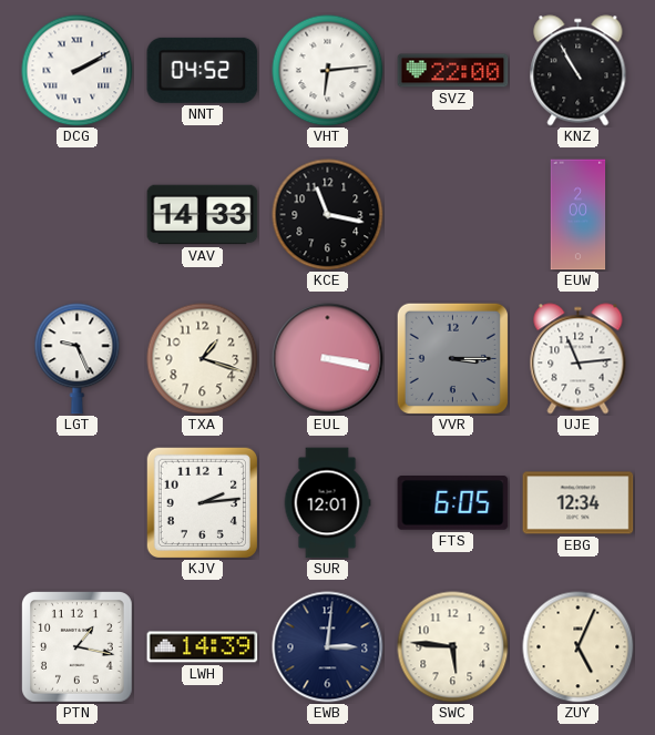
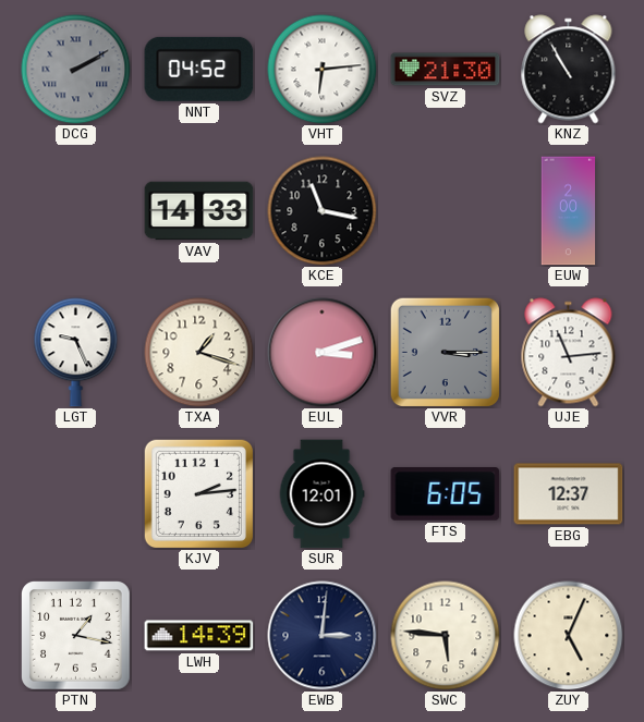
DCG dial: white -> grey (76, 70)
SVZ: 22:00 -> 21:30 (446, 70)
EUL: 3:17 -> 3:12 (323, 353)
EBG: 12:34 -> 12:37 (569, 494)
